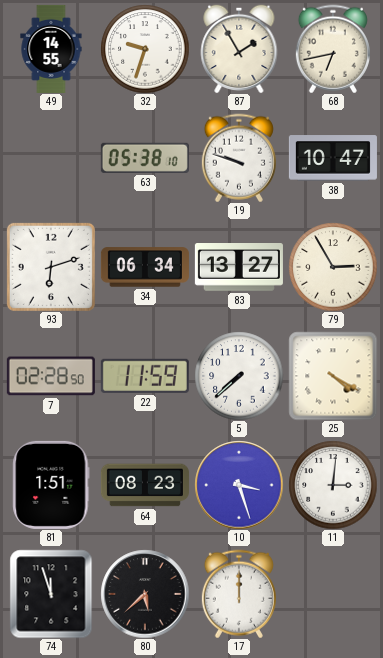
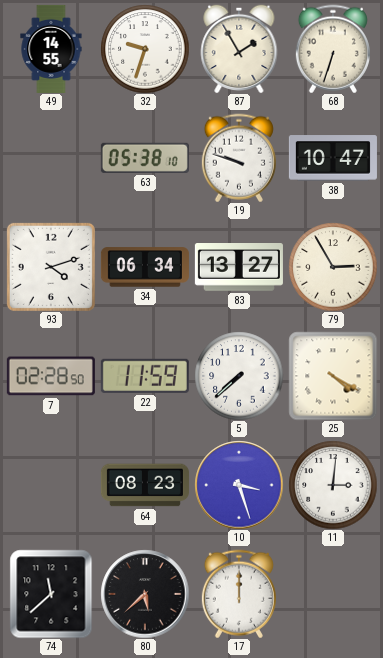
68: 6:43 -> 6:33 (333, 49)
93: 6:12 -> 4:12 (51, 267)
81: 1:51 -> none (51, 485)
74: 11:57 -> 11:38 (51, 594)
